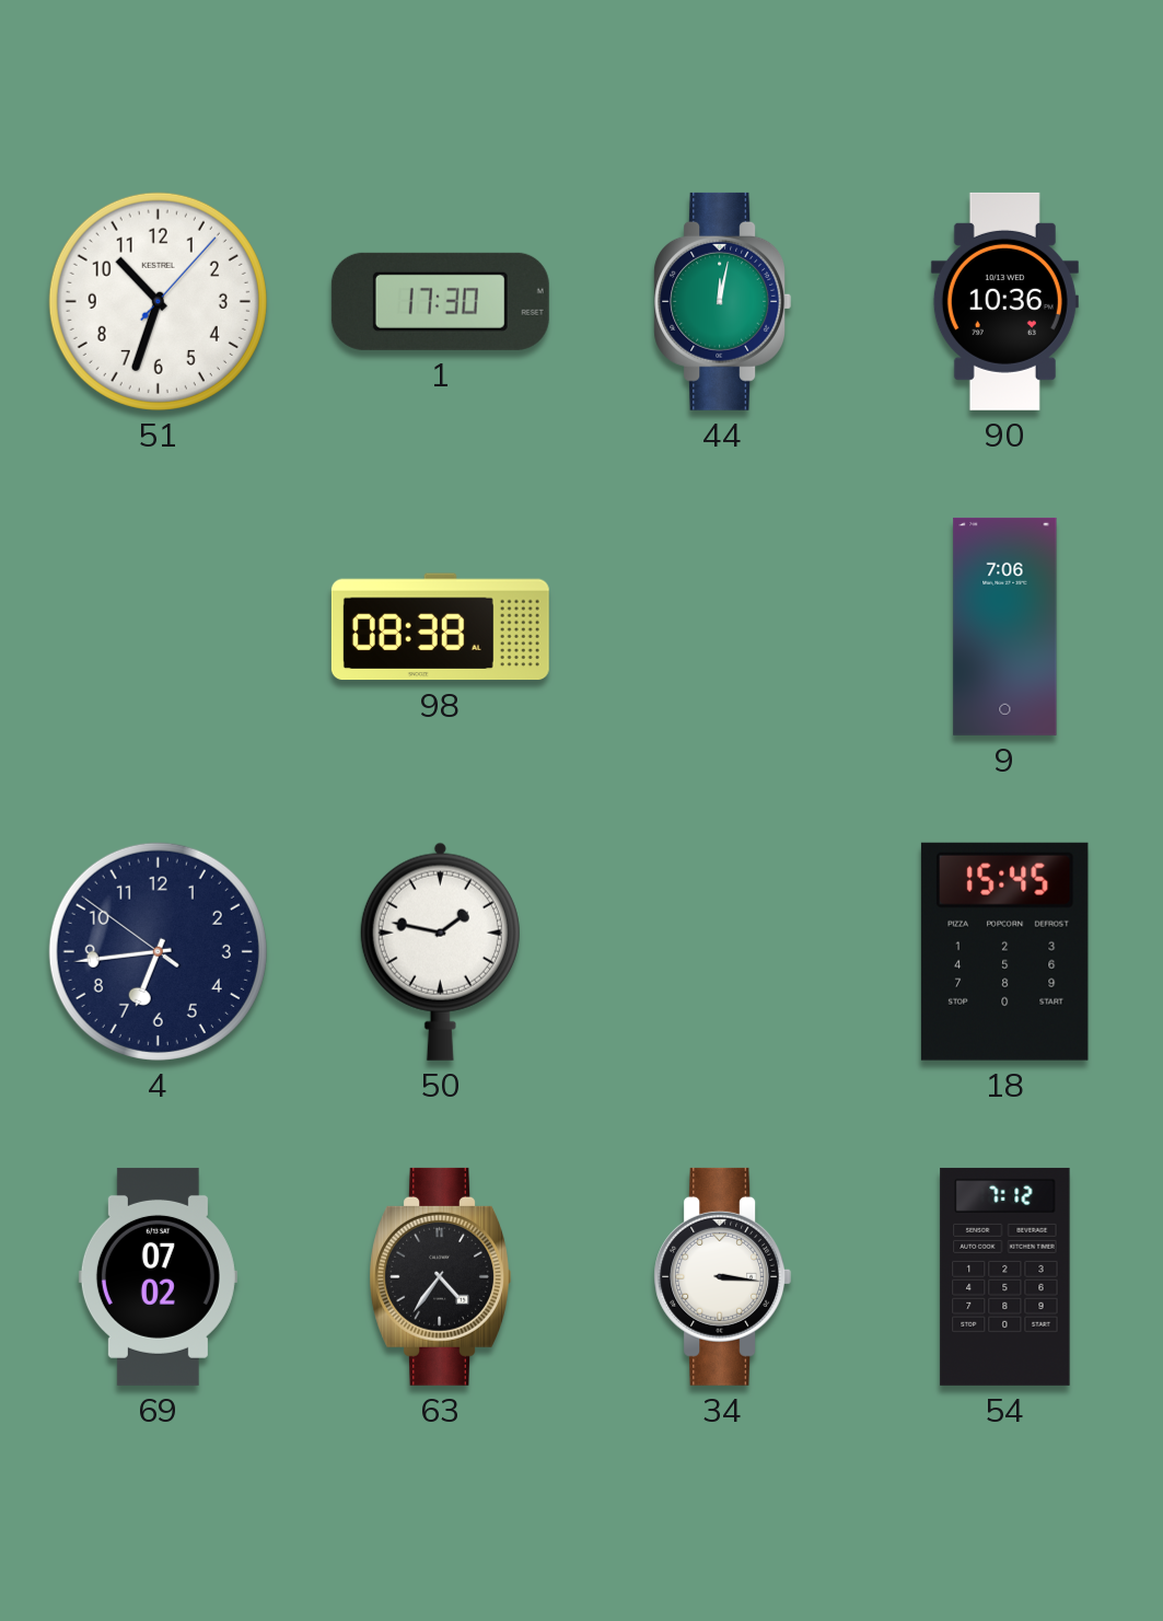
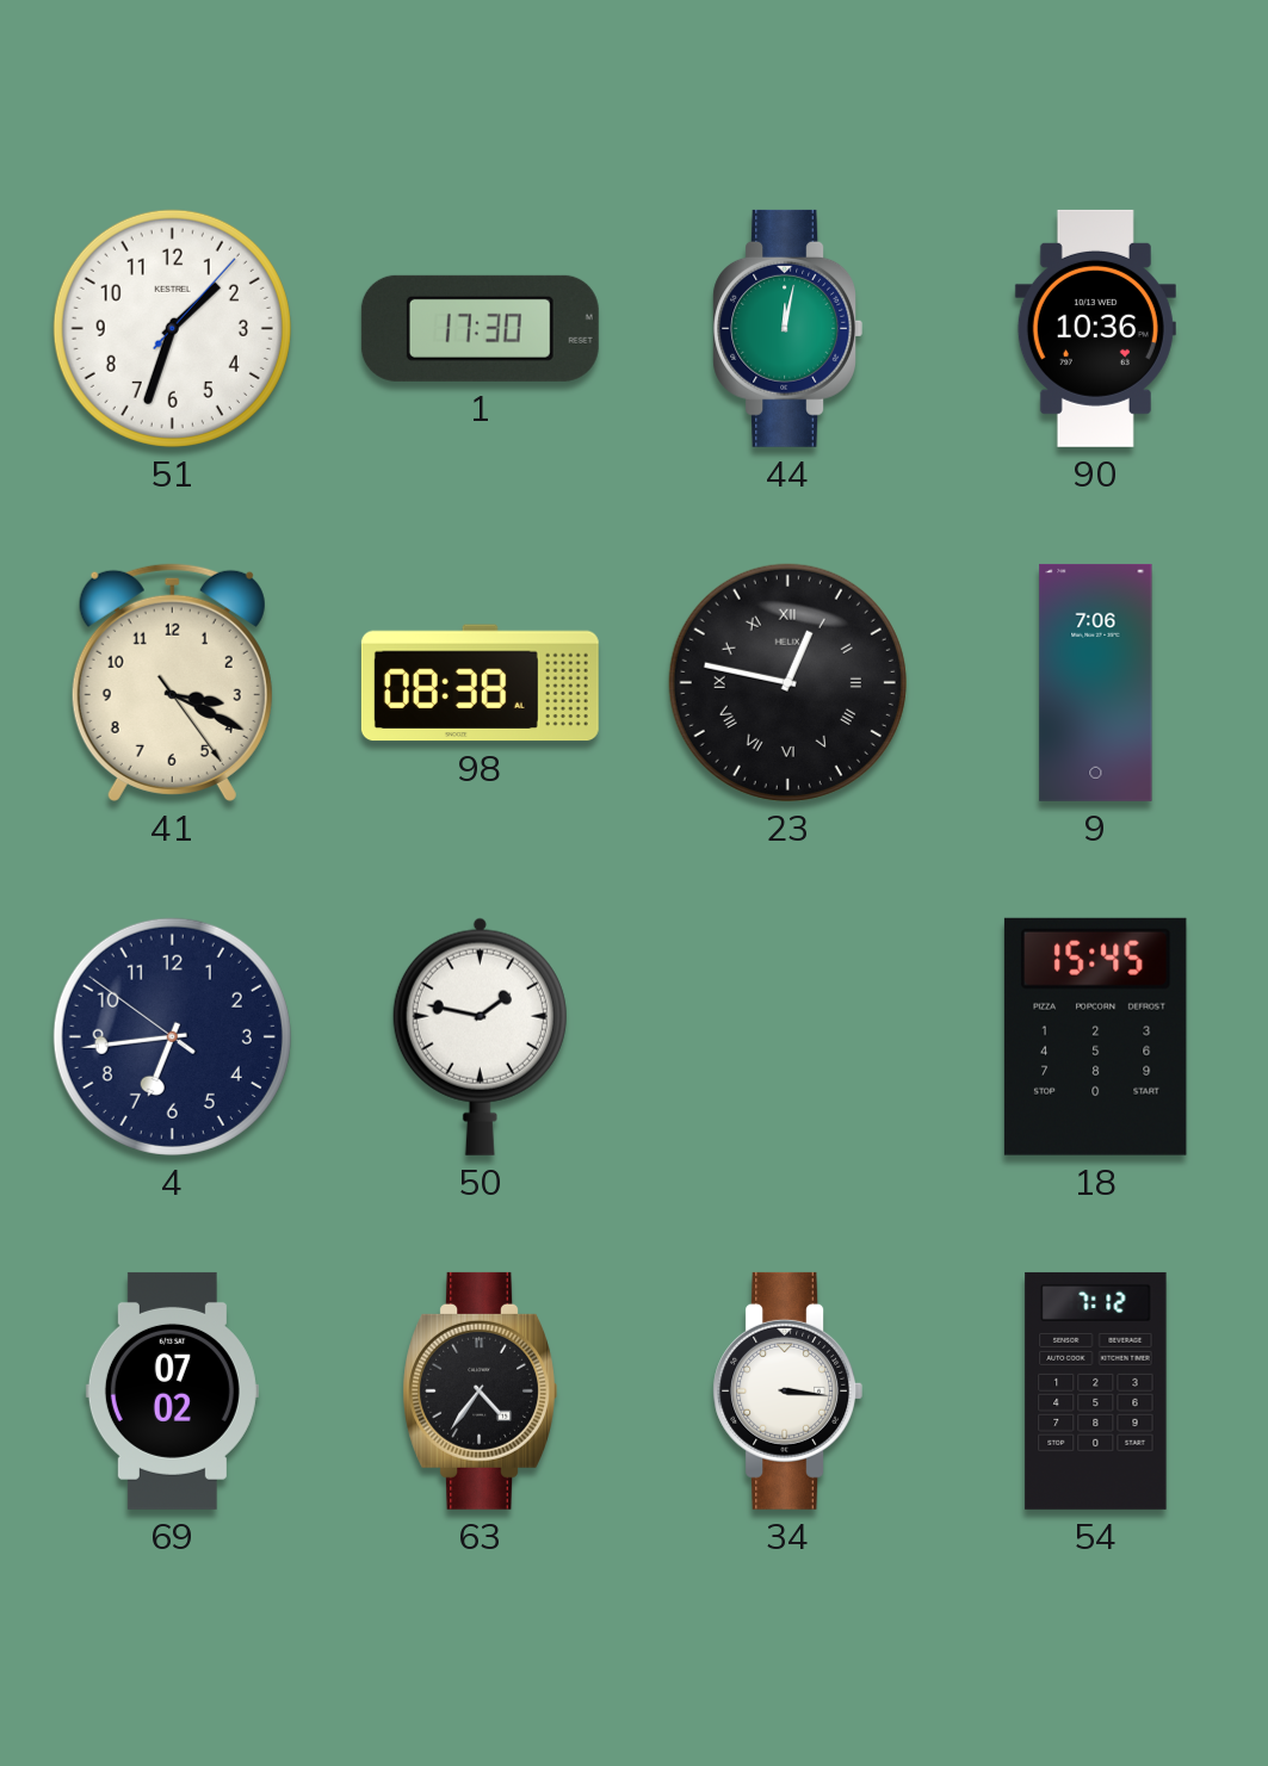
51: 10:33 -> 1:33 (172, 328)
41: none -> 3:19 (172, 682)
23: none -> 12:47 (787, 682)
